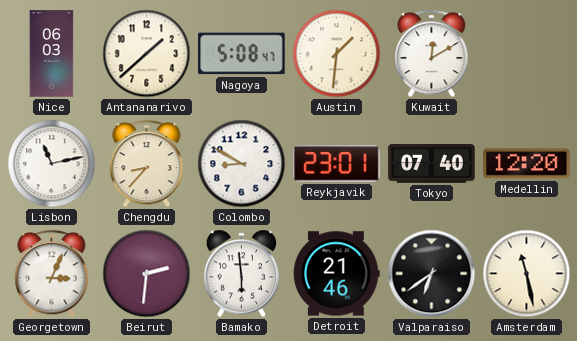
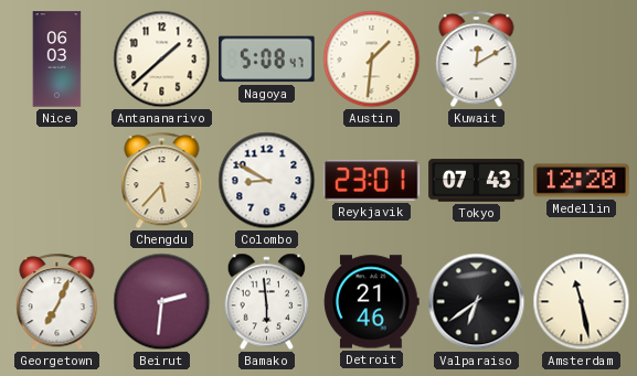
Lisbon: 11:13 -> none (52, 164)
Chengdu: 8:37 -> 5:37 (162, 181)
Tokyo: 07:40 -> 07:43 (477, 181)
Georgetown: 3:04 -> 7:04 (57, 302)
